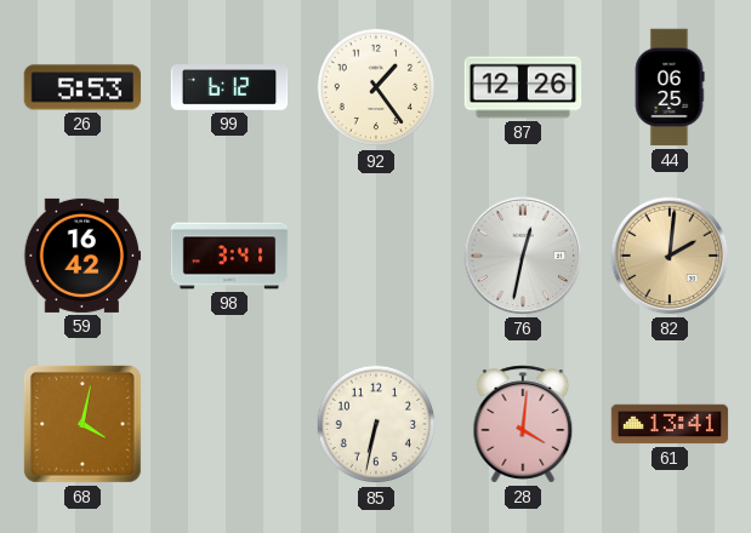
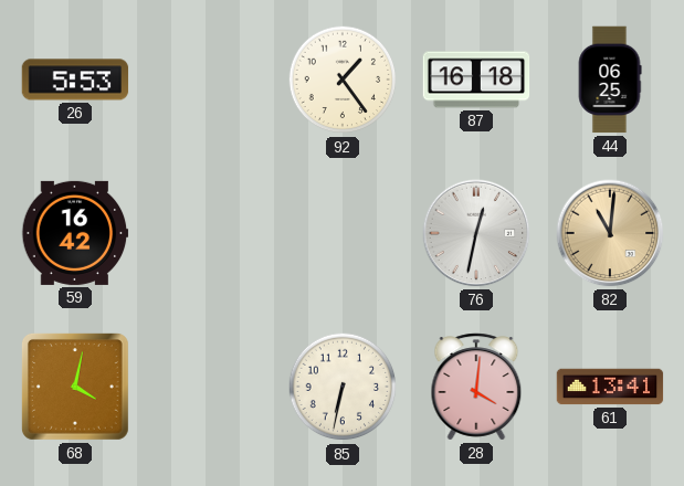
99: 6:12 -> none (229, 87)
87: 12:26 -> 16:18 (476, 80)
98: 3:41 -> none (229, 256)
82: 2:01 -> 11:01 (610, 233)
